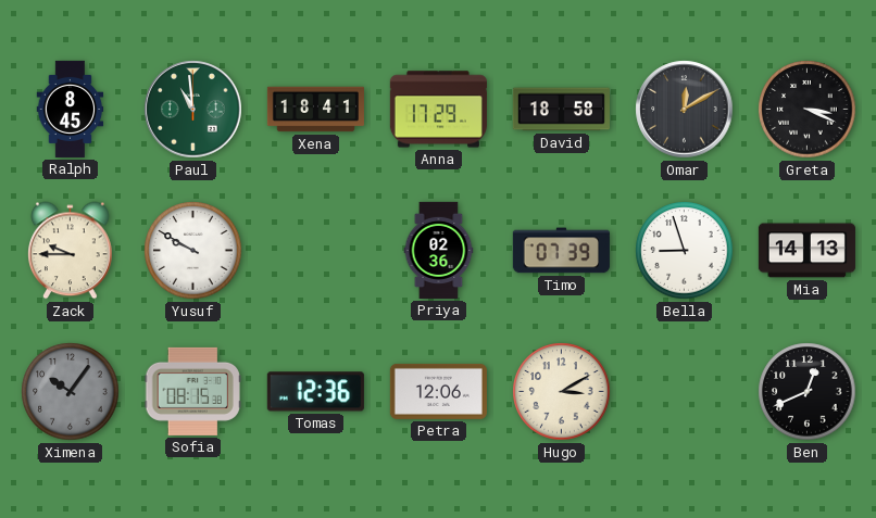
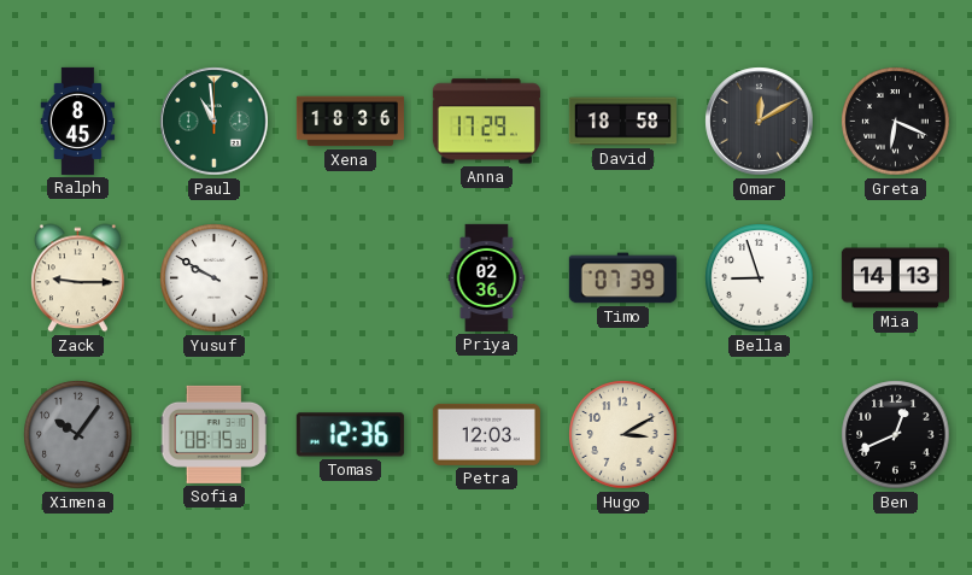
Xena: 18:41 -> 18:36 (350, 122)
Greta: 3:19 -> 6:19 (896, 122)
Zack: 9:45 -> 9:15 (78, 278)
Petra: 12:06 -> 12:03 (486, 434)
